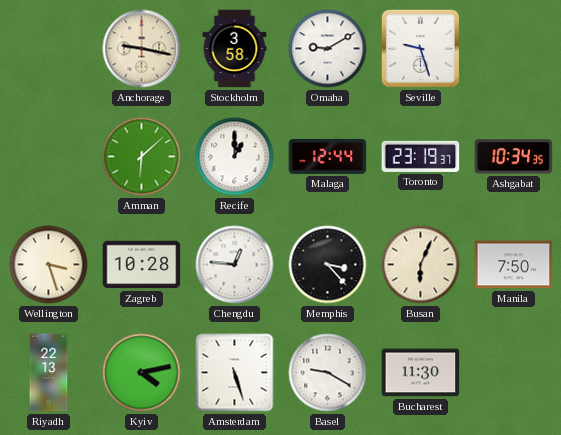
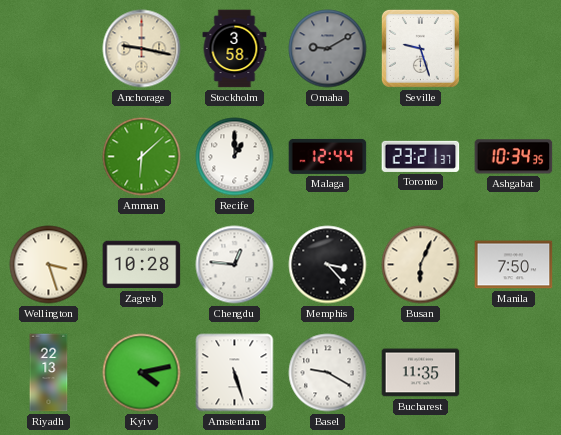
Omaha dial: white -> grey (328, 49)
Toronto: 23:19 -> 23:21 (421, 156)
Bucharest: 11:30 -> 11:35 (421, 373)
